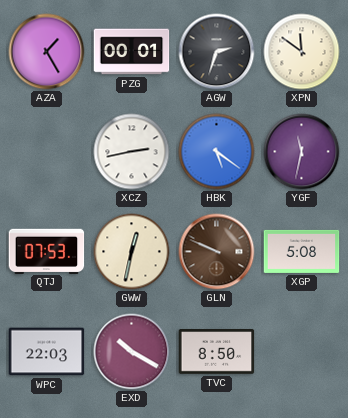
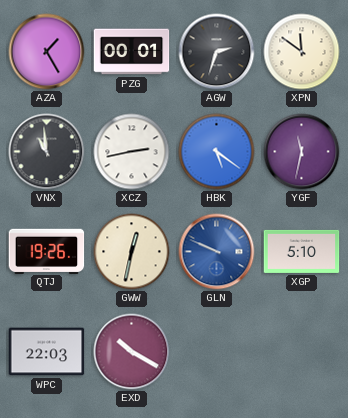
VNX: none -> 10:59 (47, 152)
QTJ: 07:53 -> 19:26 (47, 251)
GLN dial: brown -> blue (217, 252)
XGP: 5:08 -> 5:10 (302, 251)
TVC: 8:50 -> none (217, 352)
